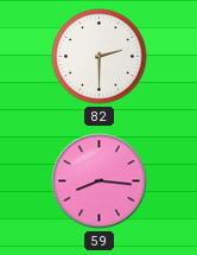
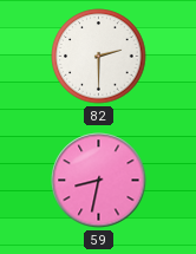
59: 8:16 -> 8:32 (99, 181)
